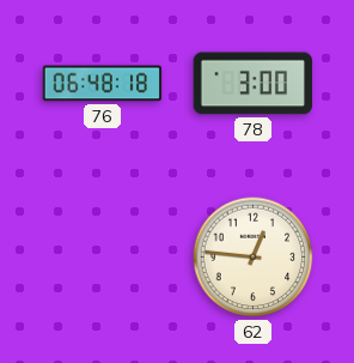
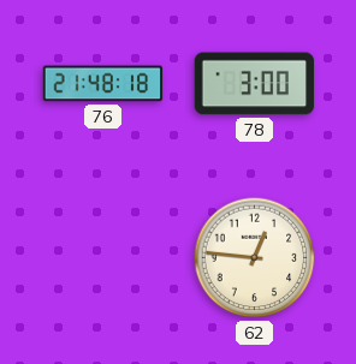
76: 06:48 -> 21:48 (103, 84)
